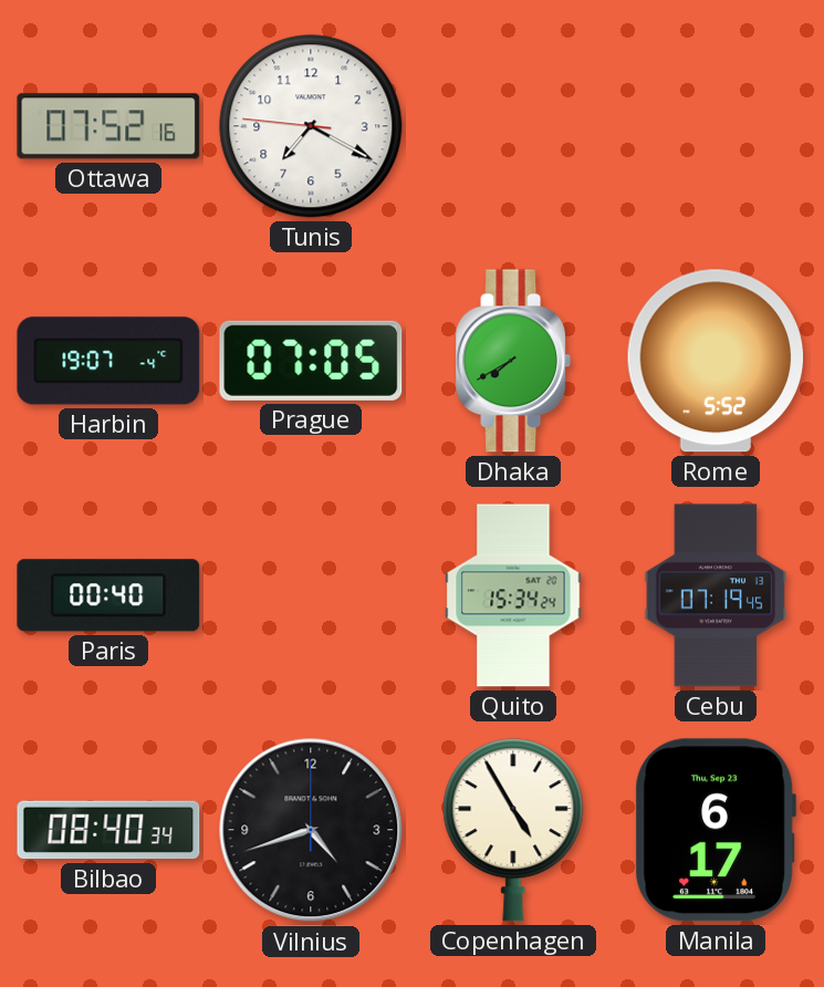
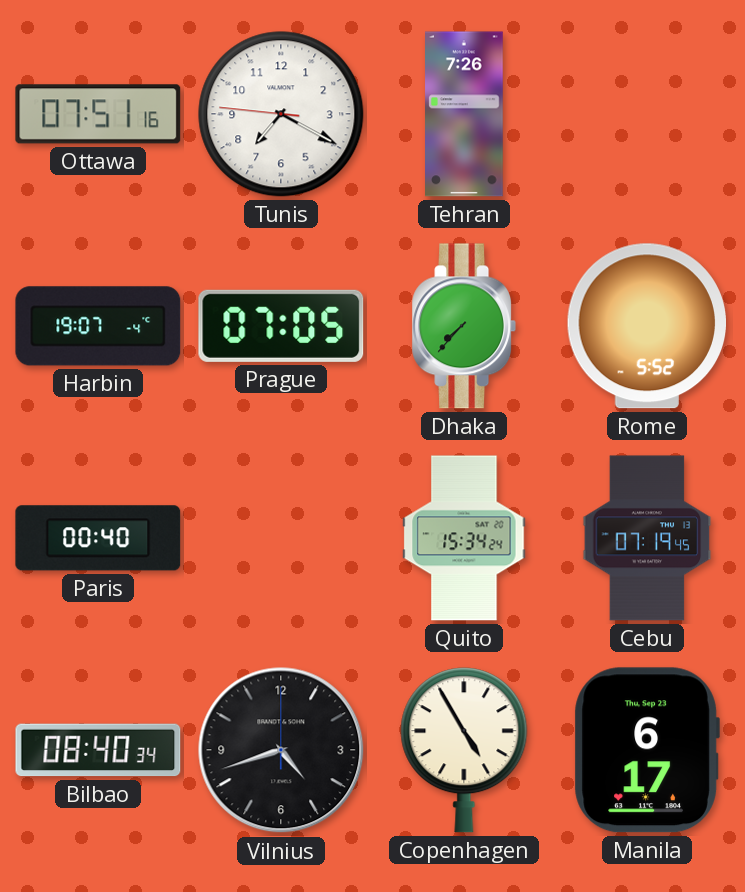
Ottawa: 07:52 -> 07:51 (98, 114)
Tehran: none -> 7:26 (465, 114)
Dhaka: 7:40 -> 7:37 (463, 326)
